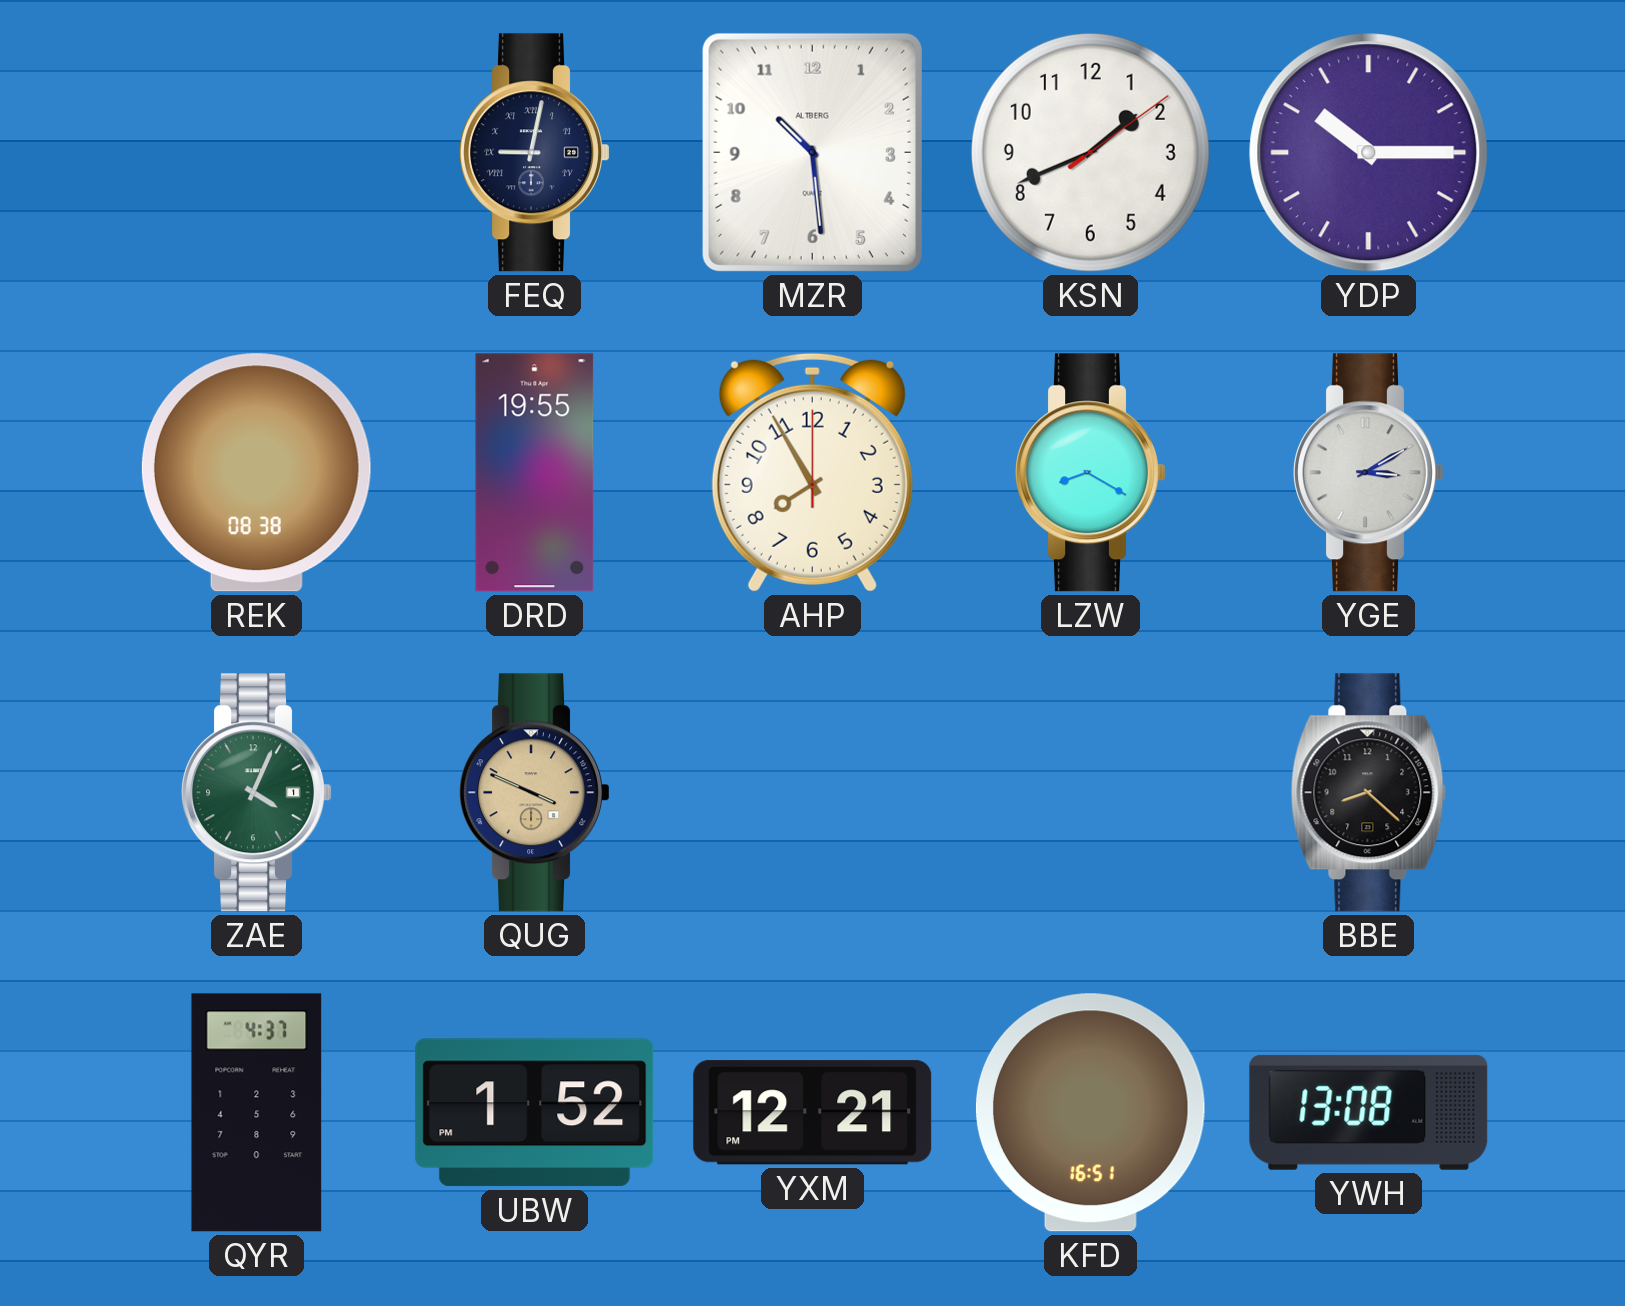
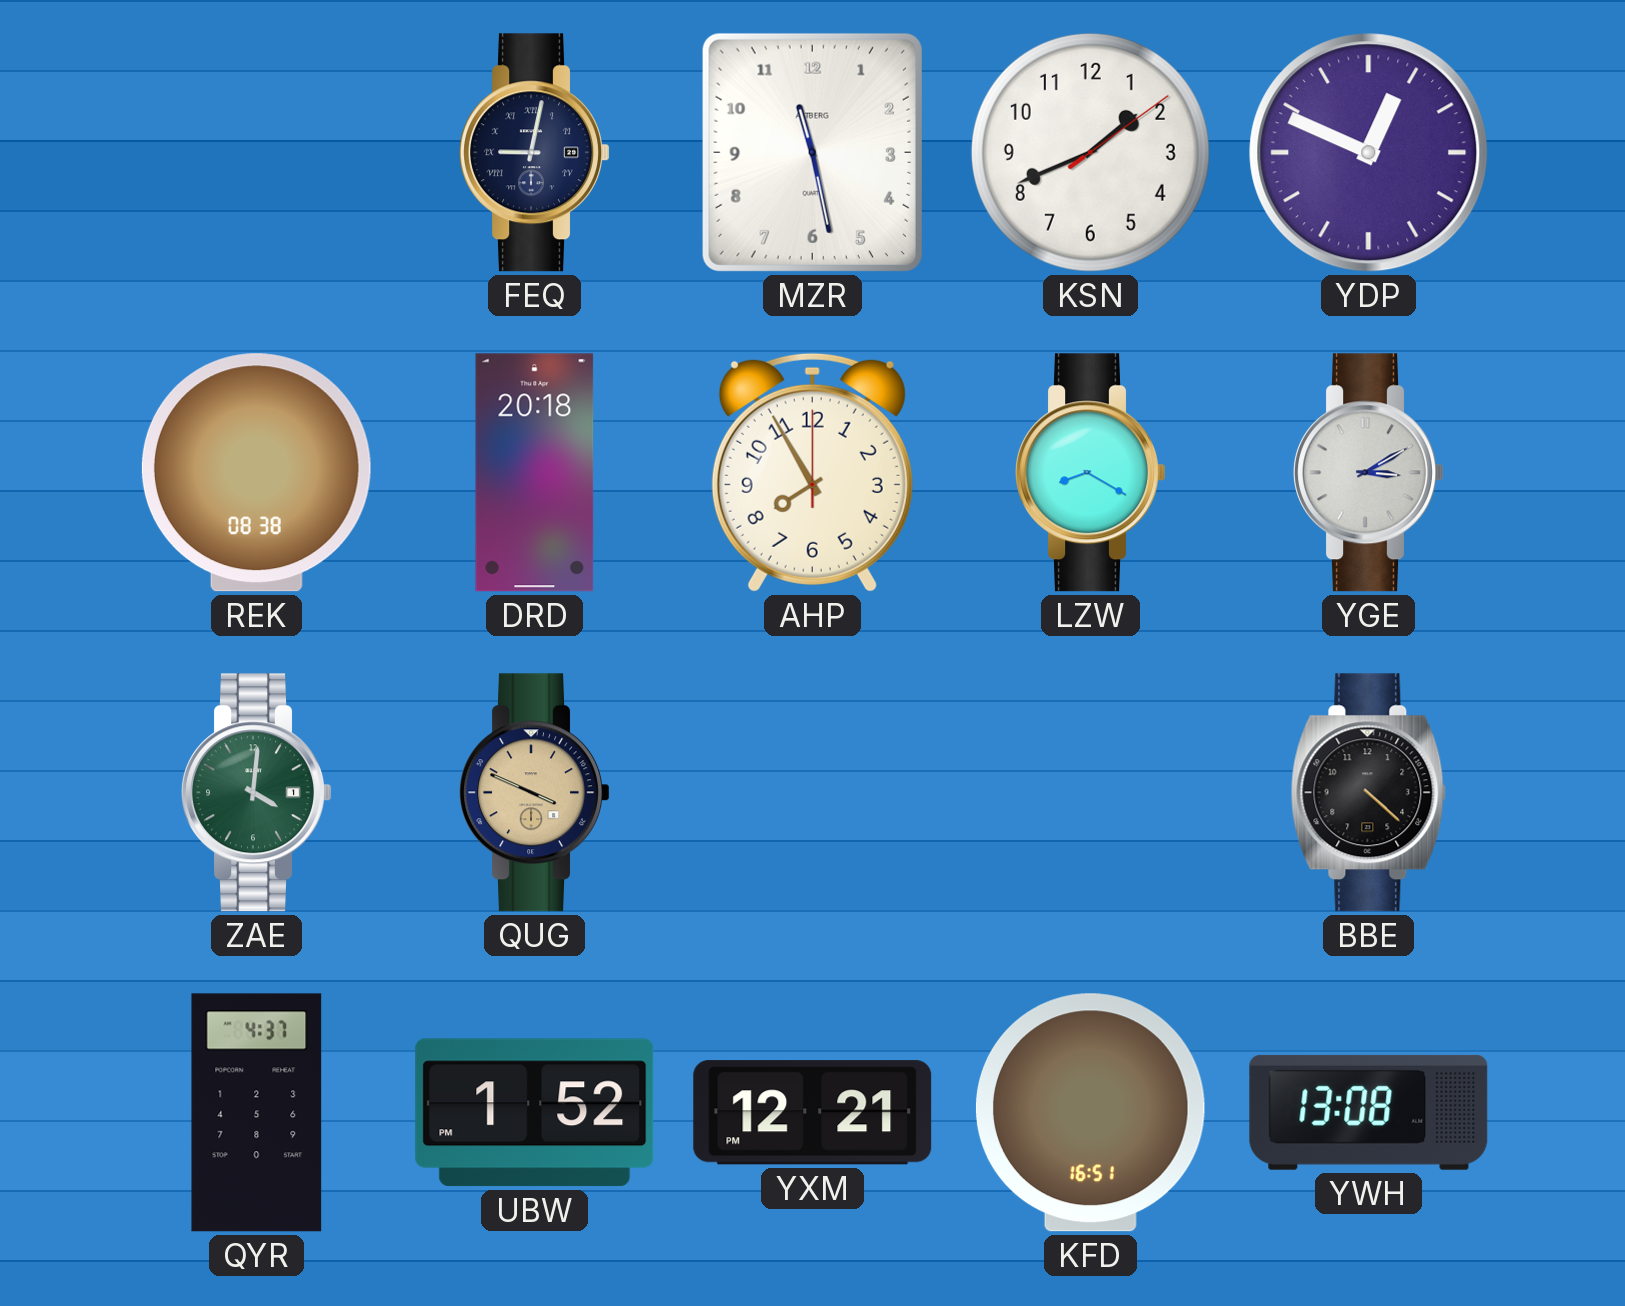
MZR: 10:29 -> 11:28 (812, 152)
YDP: 10:15 -> 12:49 (1369, 153)
DRD: 19:55 -> 20:18 (535, 473)
ZAE: 4:04 -> 4:01 (257, 793)
BBE: 8:22 -> 4:22 (1369, 793)
